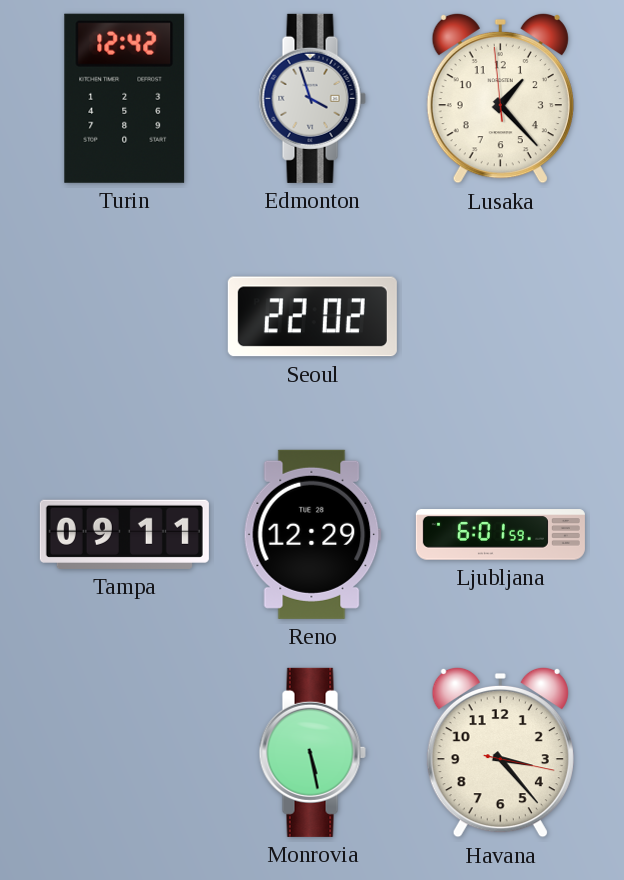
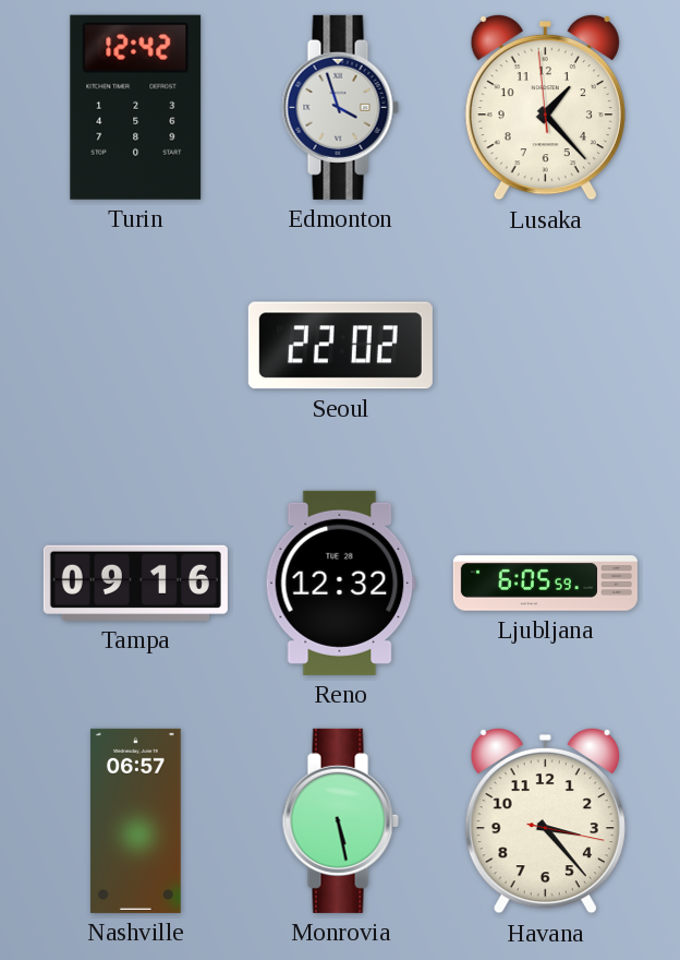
Tampa: 09:11 -> 09:16 (135, 583)
Reno: 12:29 -> 12:32 (340, 583)
Ljubljana: 6:01 -> 6:05 (545, 584)
Nashville: none -> 06:57 (136, 820)
